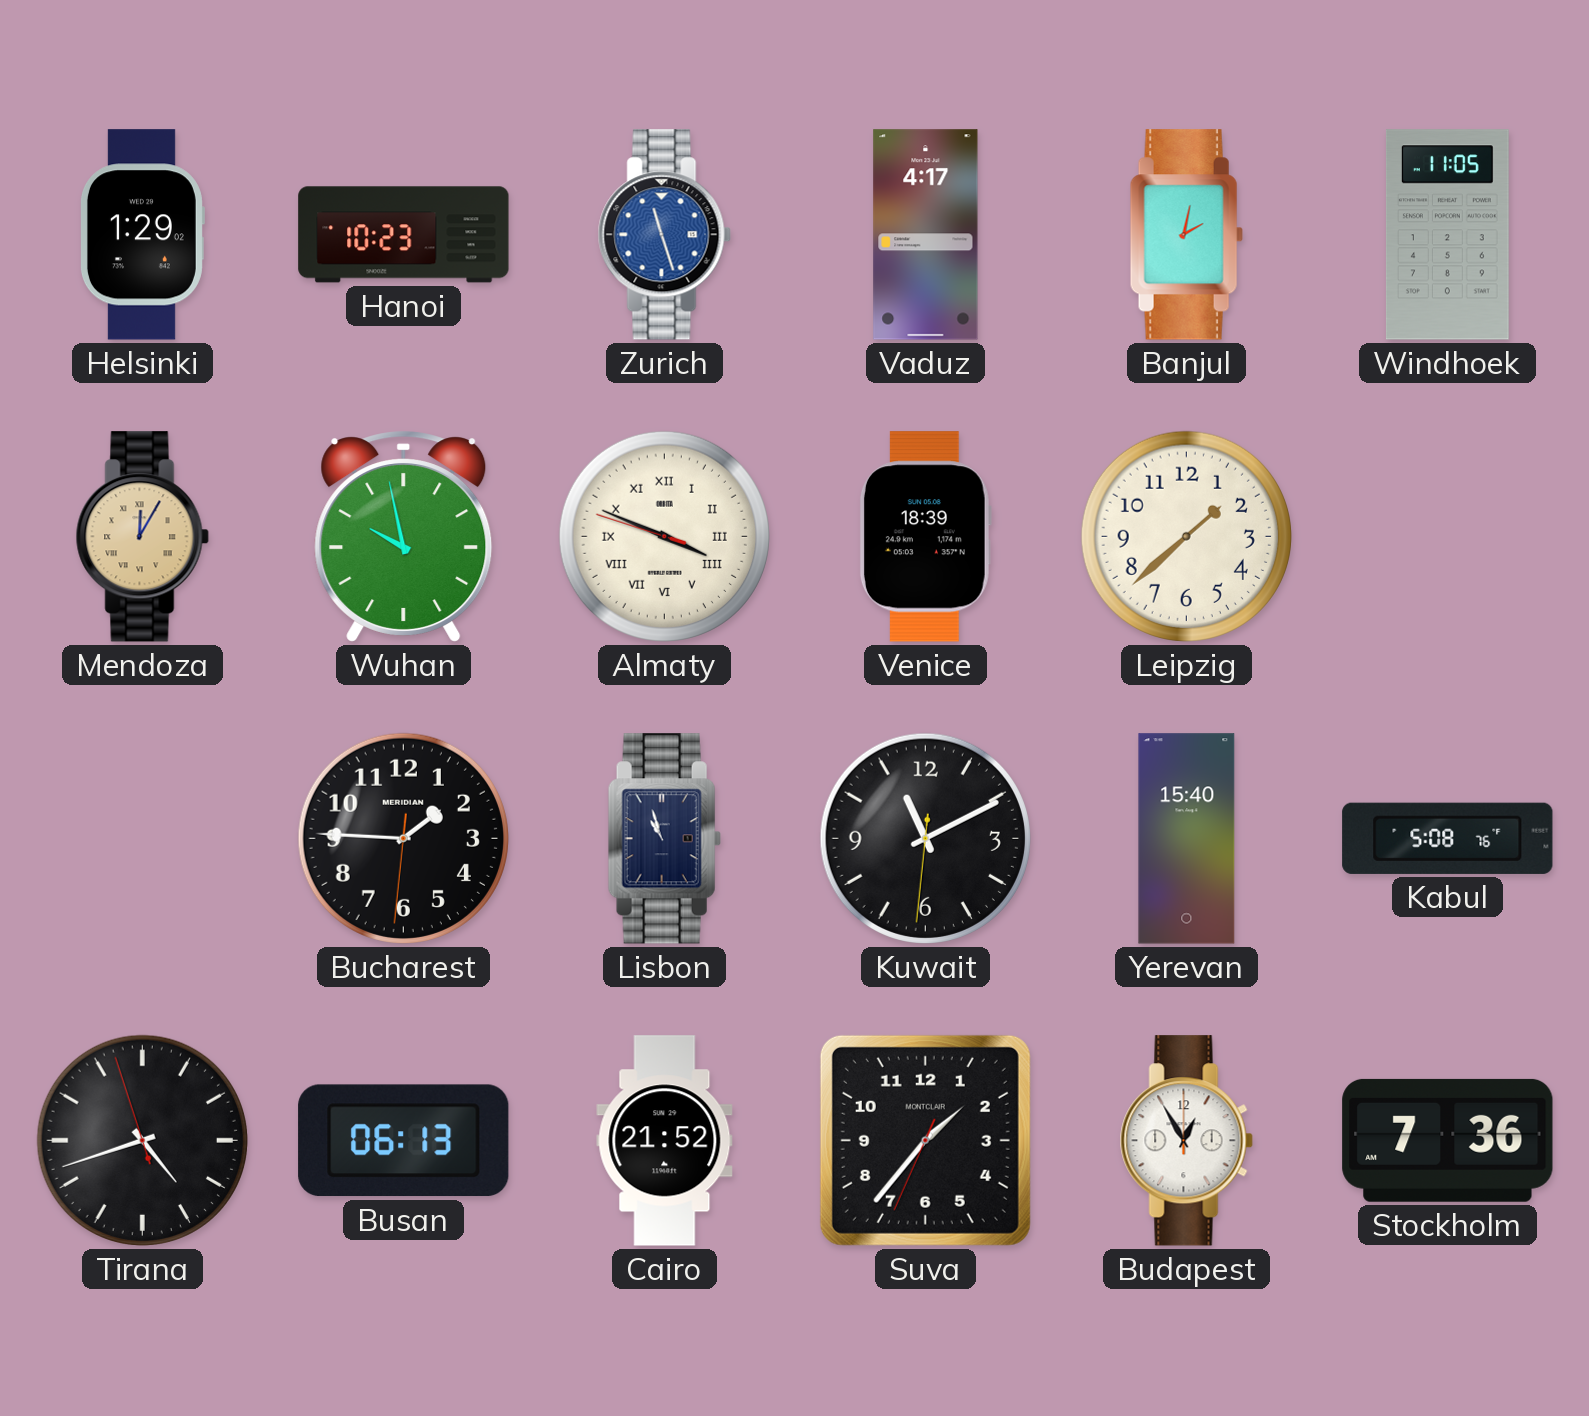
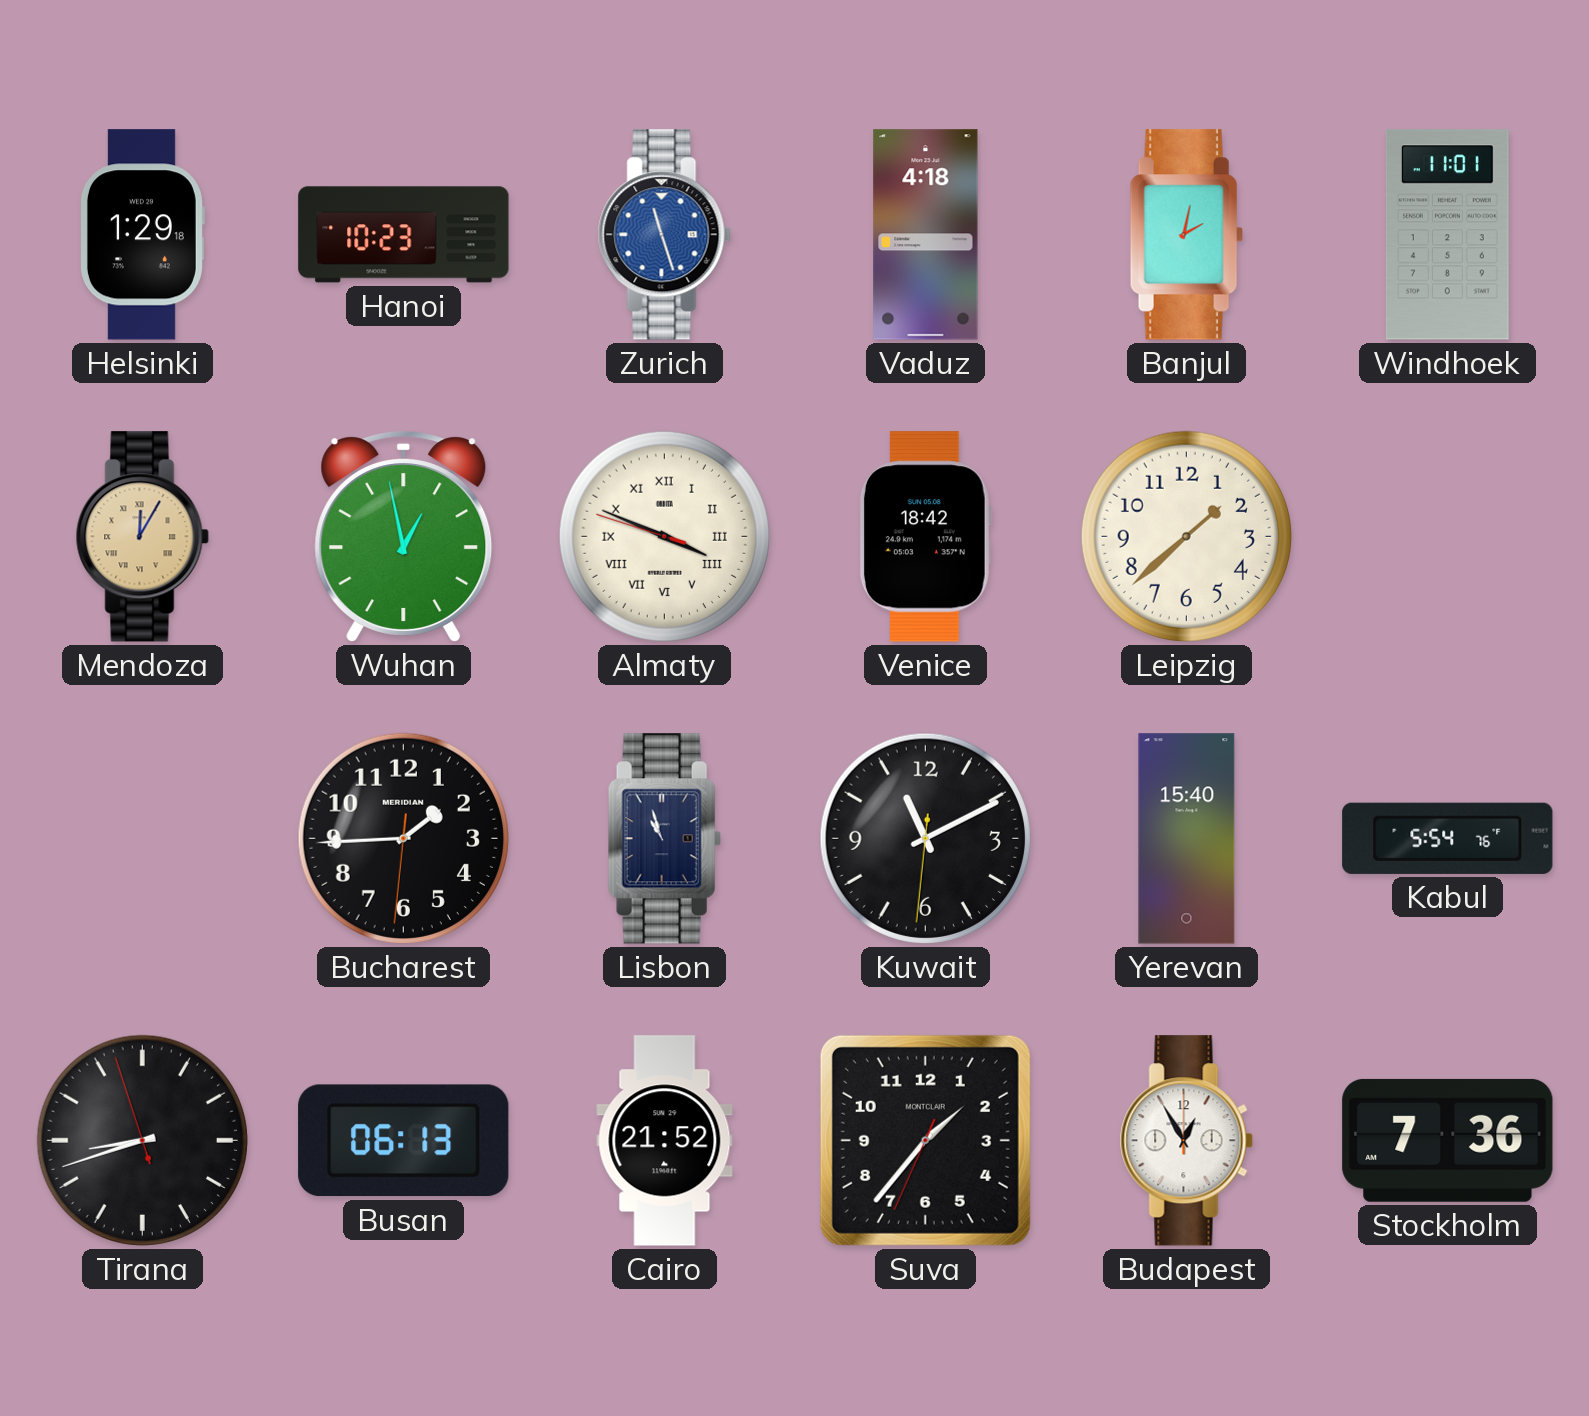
Helsinki: 1:29:02 -> 1:29:18 (142, 235)
Vaduz: 4:17 -> 4:18 (926, 235)
Windhoek: 11:05 -> 11:01 (1447, 235)
Wuhan: 9:58 -> 12:58 (404, 537)
Venice: 18:39 -> 18:42 (925, 537)
Bucharest: 1:45 -> 1:44 (403, 838)
Kabul: 5:08 -> 5:54 (1448, 838)
Tirana: 4:41 -> 8:41 (142, 1140)
